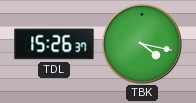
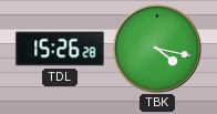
TDL: 15:26:37 -> 15:26:28 (60, 49)
